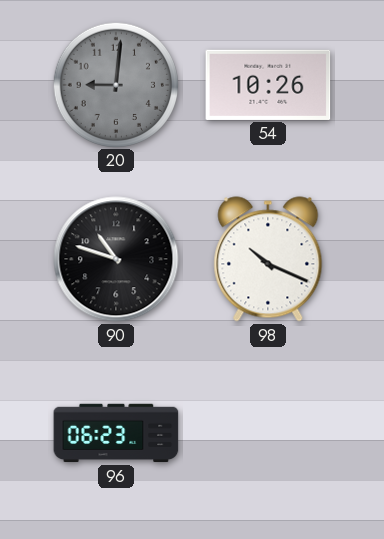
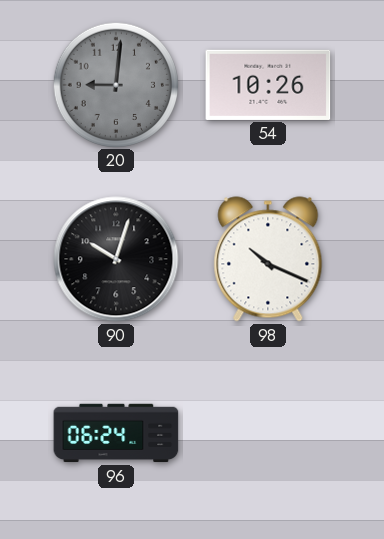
90: 10:48 -> 10:03 (116, 259)
96: 06:23 -> 06:24 (116, 433)
